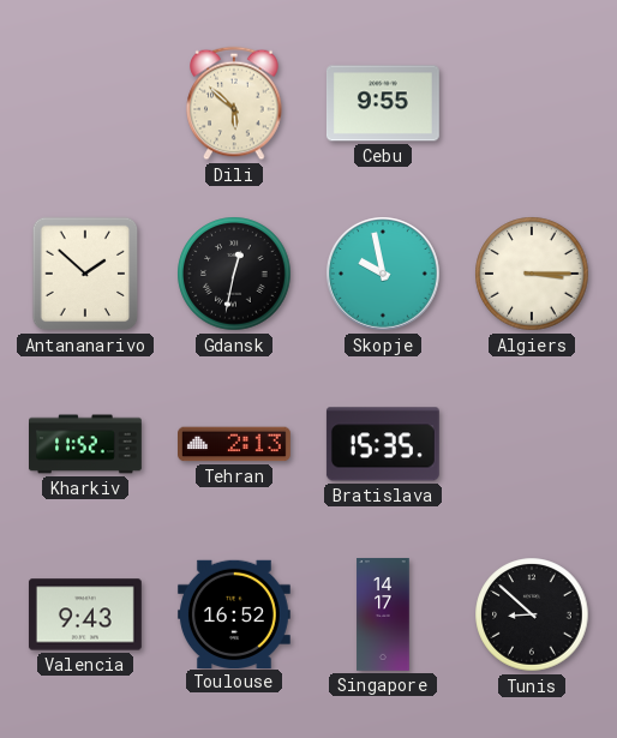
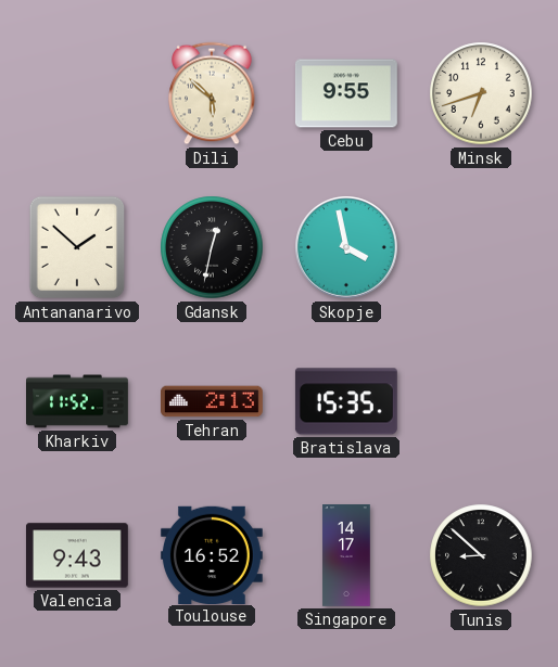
Minsk: none -> 6:42 (481, 93)
Skopje: 9:58 -> 3:58 (347, 248)
Algiers: 3:15 -> none (532, 274)
